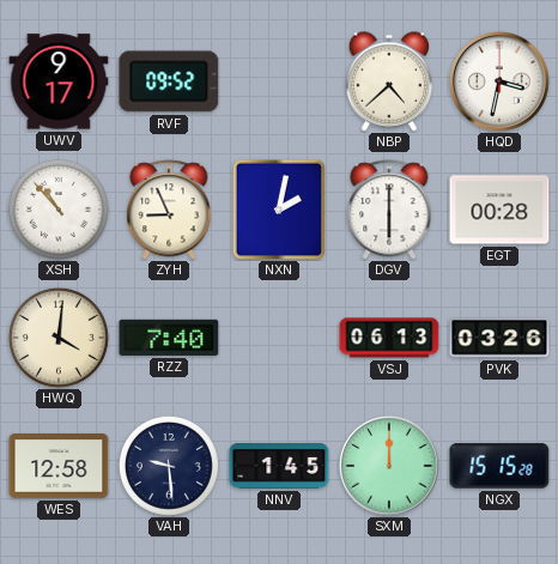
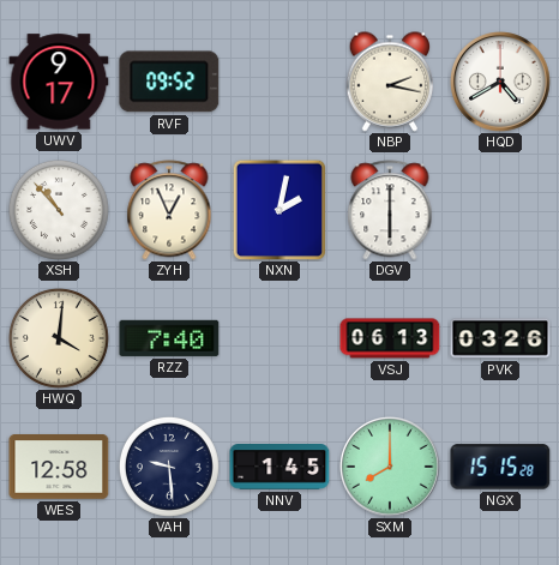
NBP: 4:38 -> 2:17 (390, 82)
HQD: 3:32 -> 4:40 (500, 82)
ZYH: 8:56 -> 12:56 (169, 210)
EGT: 00:28 -> none (499, 210)
SXM: 12:00 -> 8:00 (390, 467)
